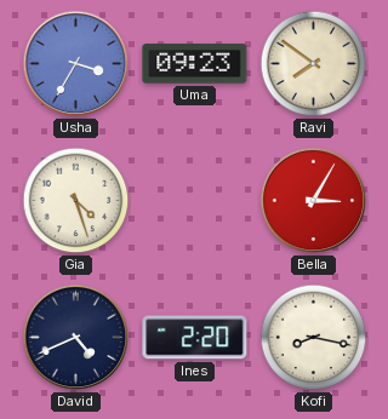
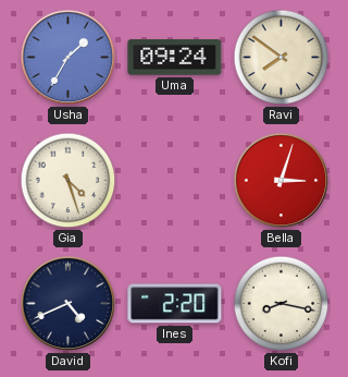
Usha: 3:35 -> 1:35 (69, 58)
Uma: 09:23 -> 09:24 (175, 58)
Bella: 3:05 -> 3:03 (282, 181)
